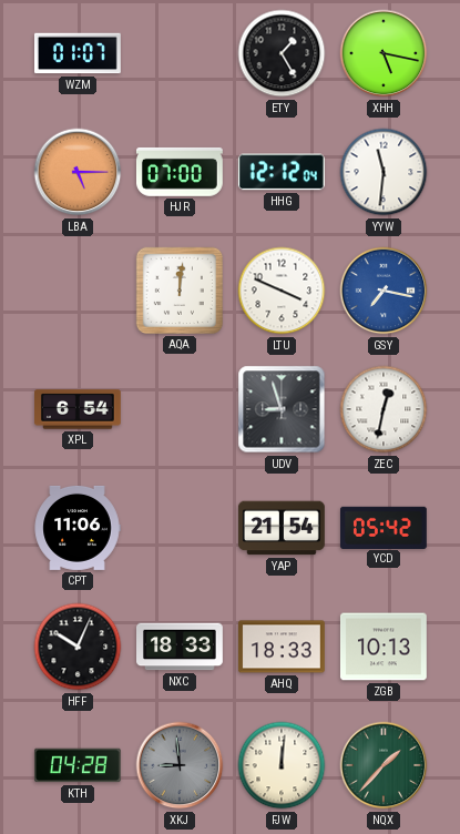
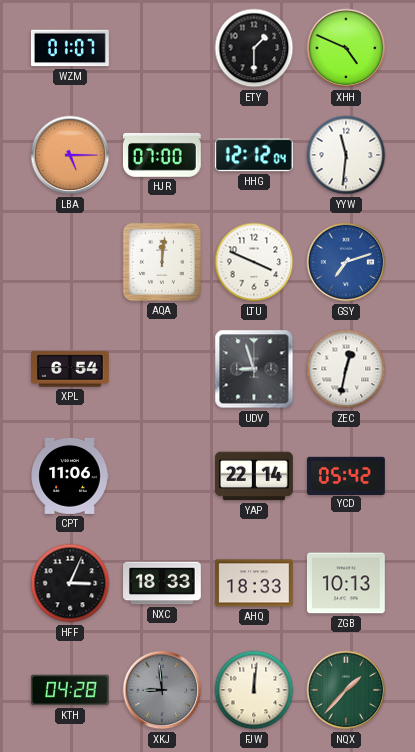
ETY: 1:25 -> 1:30 (254, 48)
XHH: 5:17 -> 4:49 (346, 48)
GSY: 7:17 -> 7:12 (346, 262)
YAP: 21:54 -> 22:14 (255, 476)
HFF: 10:04 -> 3:04 (70, 583)
